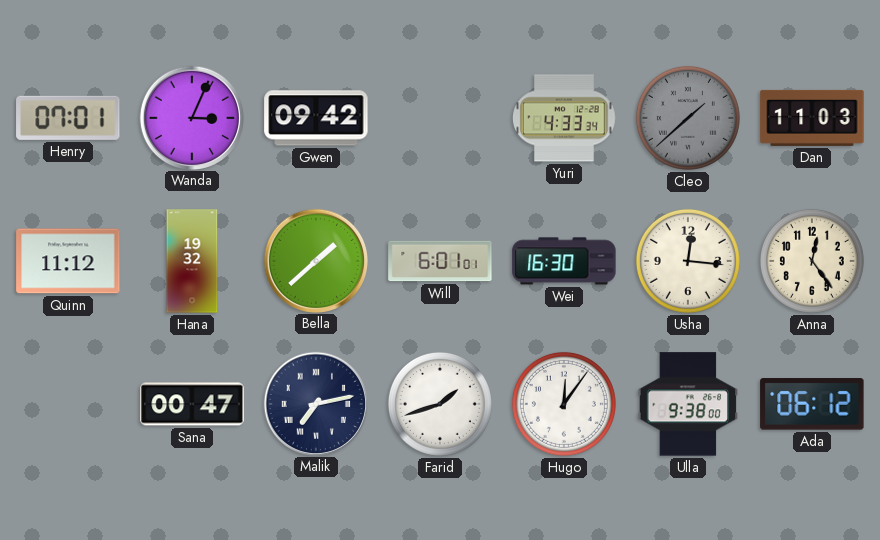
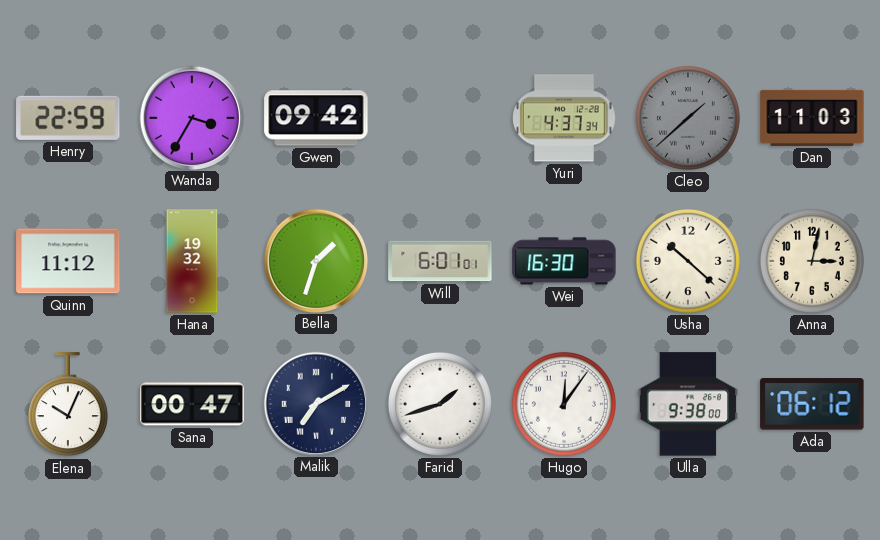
Henry: 07:01 -> 22:59 (68, 118)
Wanda: 3:04 -> 3:35 (191, 117)
Yuri: 4:33 -> 4:37 (565, 118)
Bella: 1:38 -> 1:33 (315, 260)
Usha: 12:16 -> 10:22 (688, 261)
Anna: 12:24 -> 3:02 (812, 261)
Elena: none -> 10:04 (68, 405)
Malik: 7:13 -> 7:10 (315, 403)
